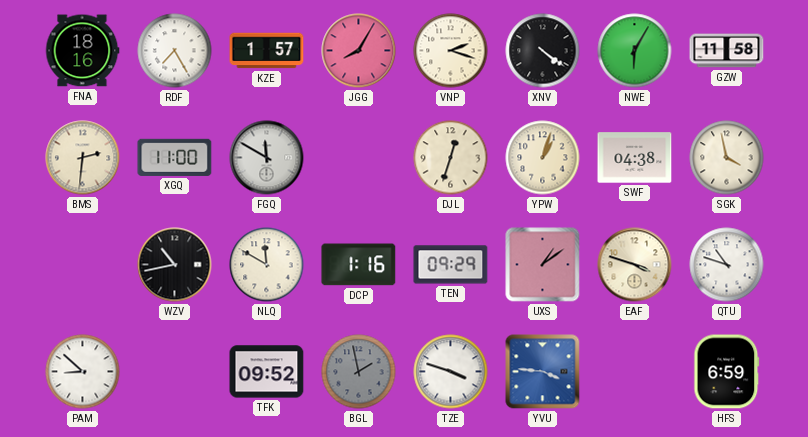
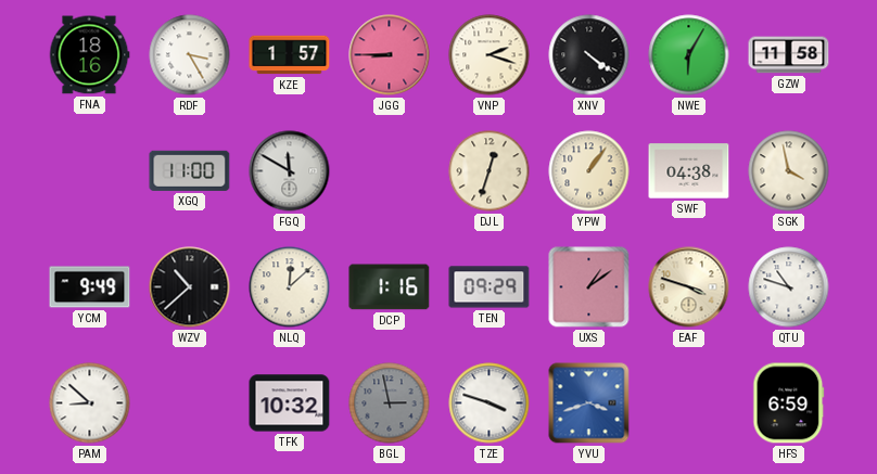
RDF: 7:25 -> 3:25 (190, 55)
JGG: 8:05 -> 8:45 (390, 55)
BMS: 2:31 -> none (83, 158)
YPW: 1:03 -> 1:06 (589, 171)
YCM: none -> 9:49 (90, 287)
WZV: 10:43 -> 10:38 (190, 287)
NLQ: 11:50 -> 12:08 (290, 287)
TFK: 09:52 -> 10:32 (290, 403)
BGL: 1:58 -> 2:58 (390, 403)
YVU: 3:46 -> 3:42 (589, 403)
